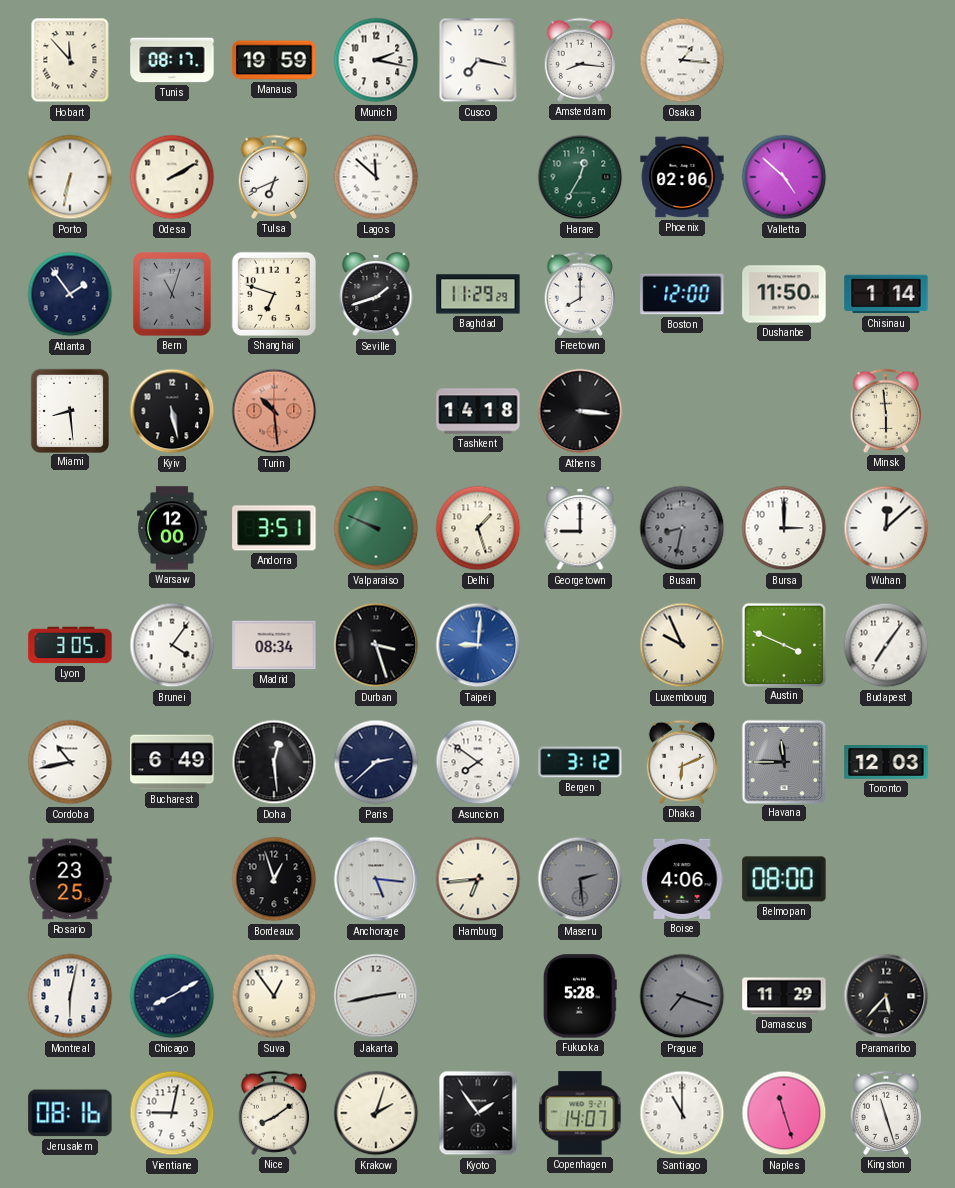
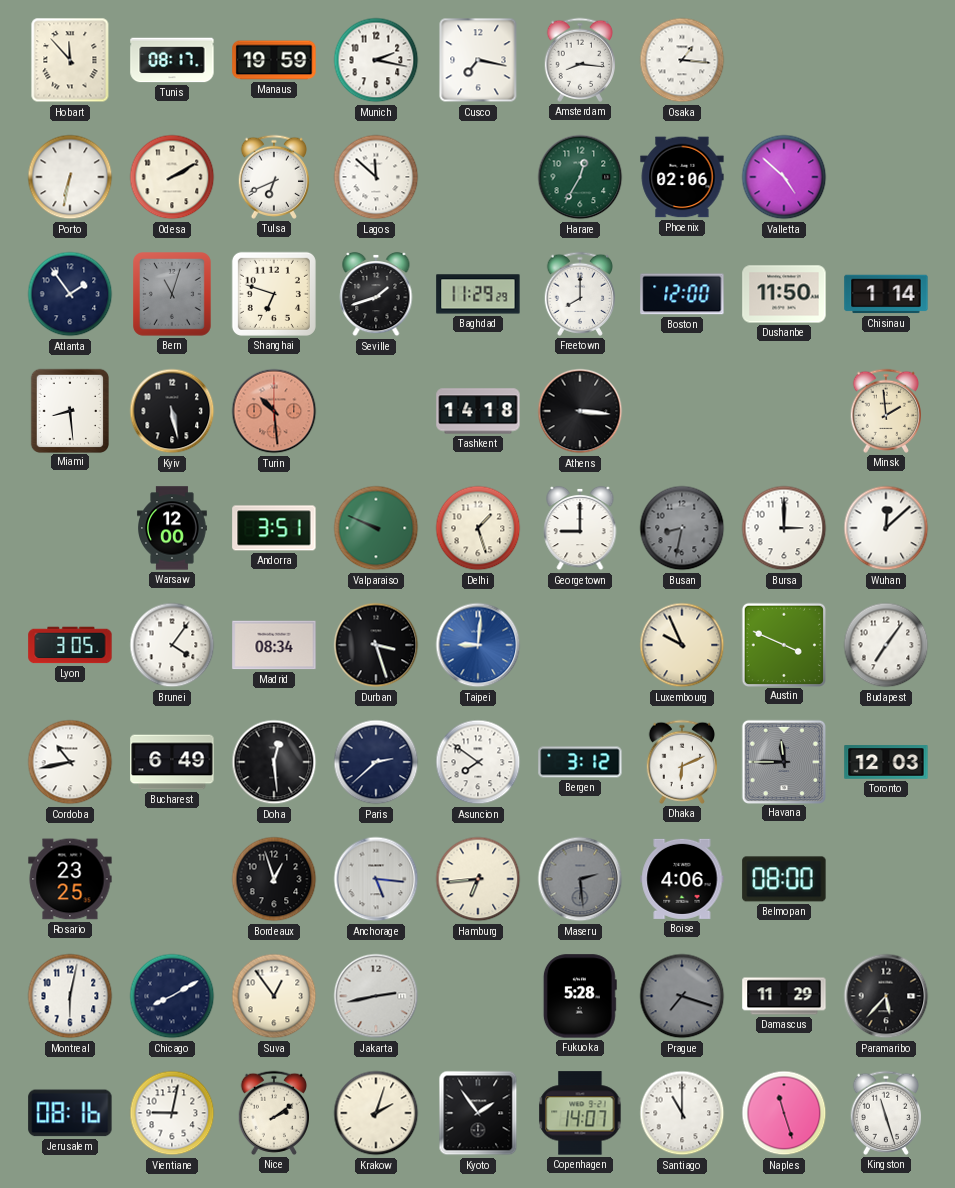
Minsk: 5:59 -> 1:59 (885, 411)
Nice: 8:09 -> 2:09 (273, 1113)
